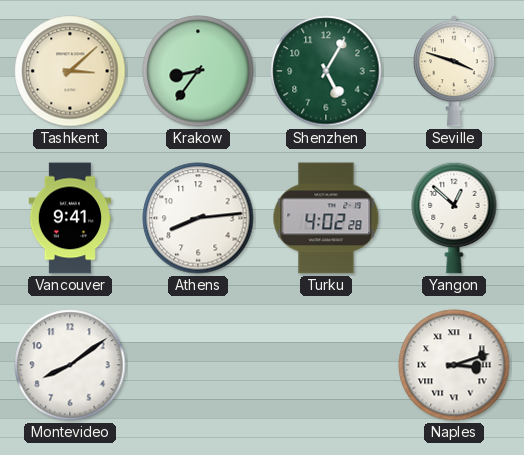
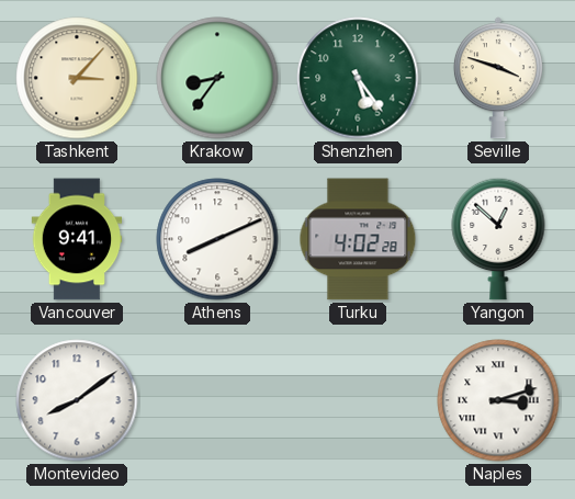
Tashkent: 3:08 -> 3:07 (77, 78)
Shenzhen: 5:05 -> 5:24 (358, 78)
Athens: 8:14 -> 8:11 (217, 239)
